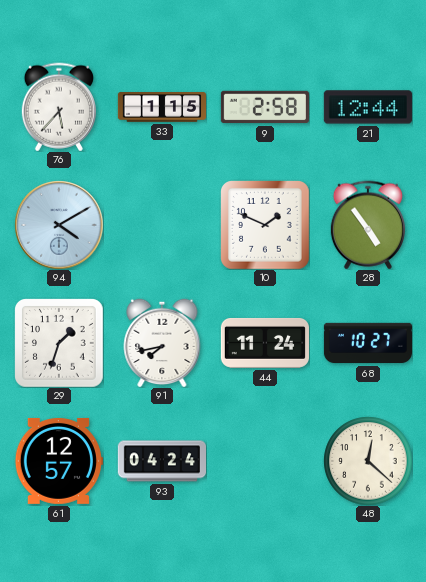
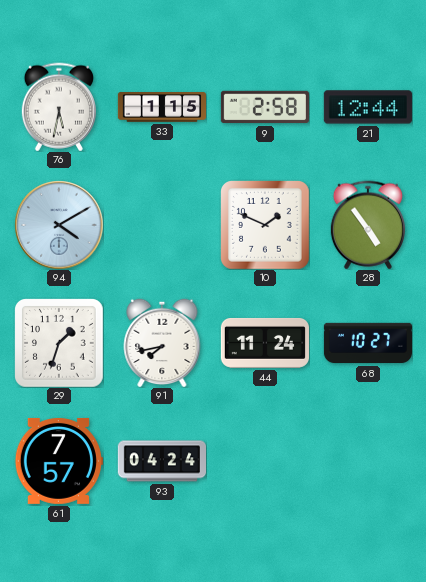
76: 5:37 -> 5:32 (59, 107)
61: 12:57 -> 7:57 (59, 461)
48: 12:22 -> none (368, 461)
